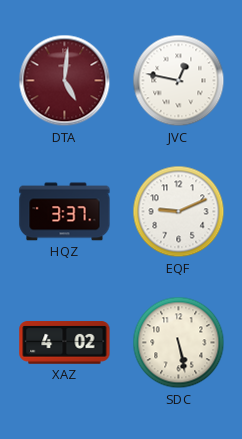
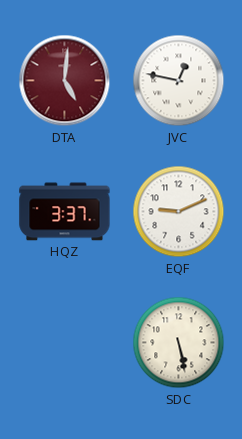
XAZ: 4:02 -> none (65, 343)
